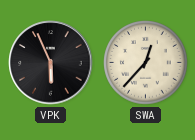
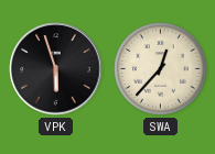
VPK: 5:56 -> 5:57 (56, 69)
